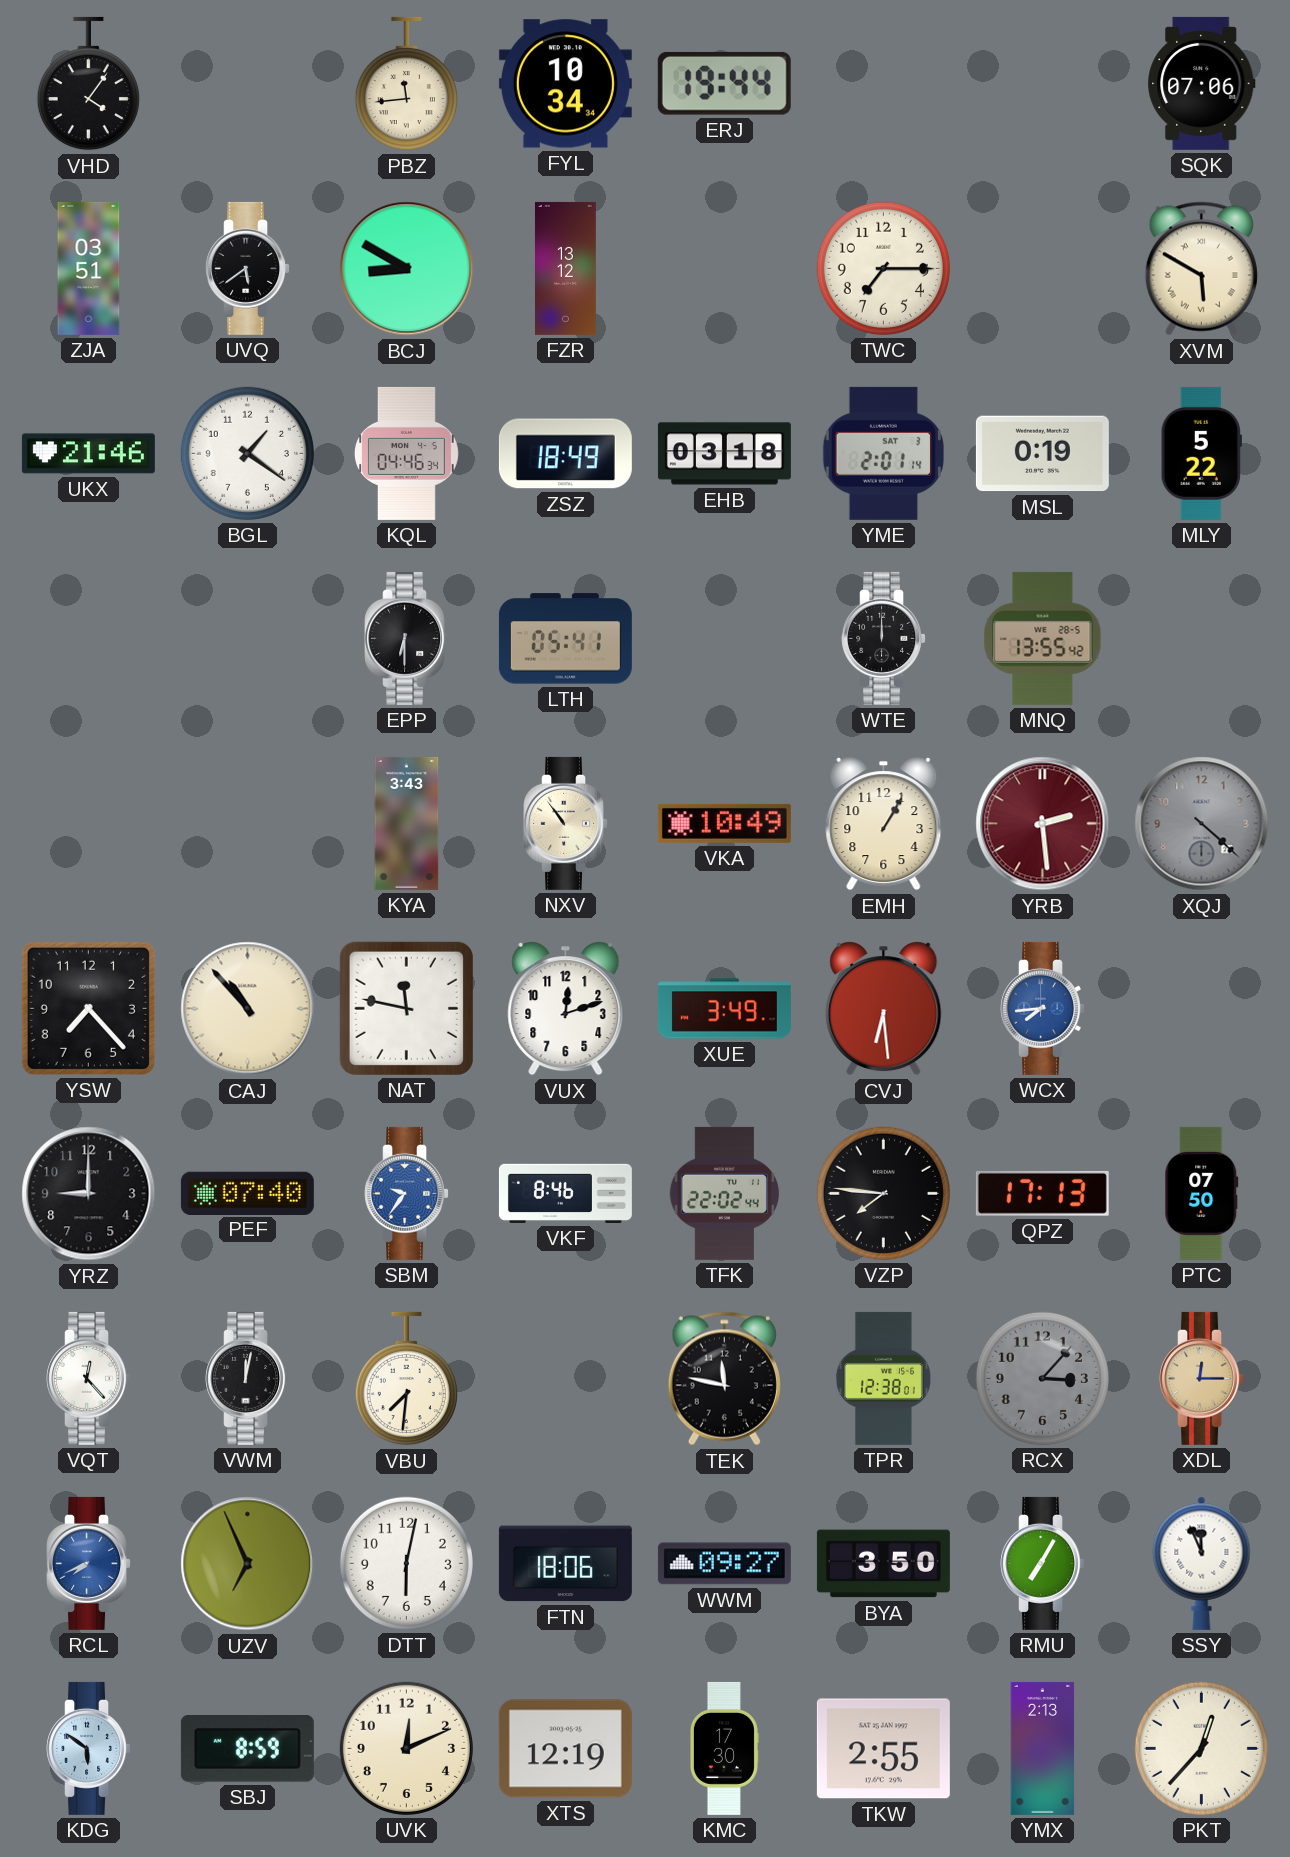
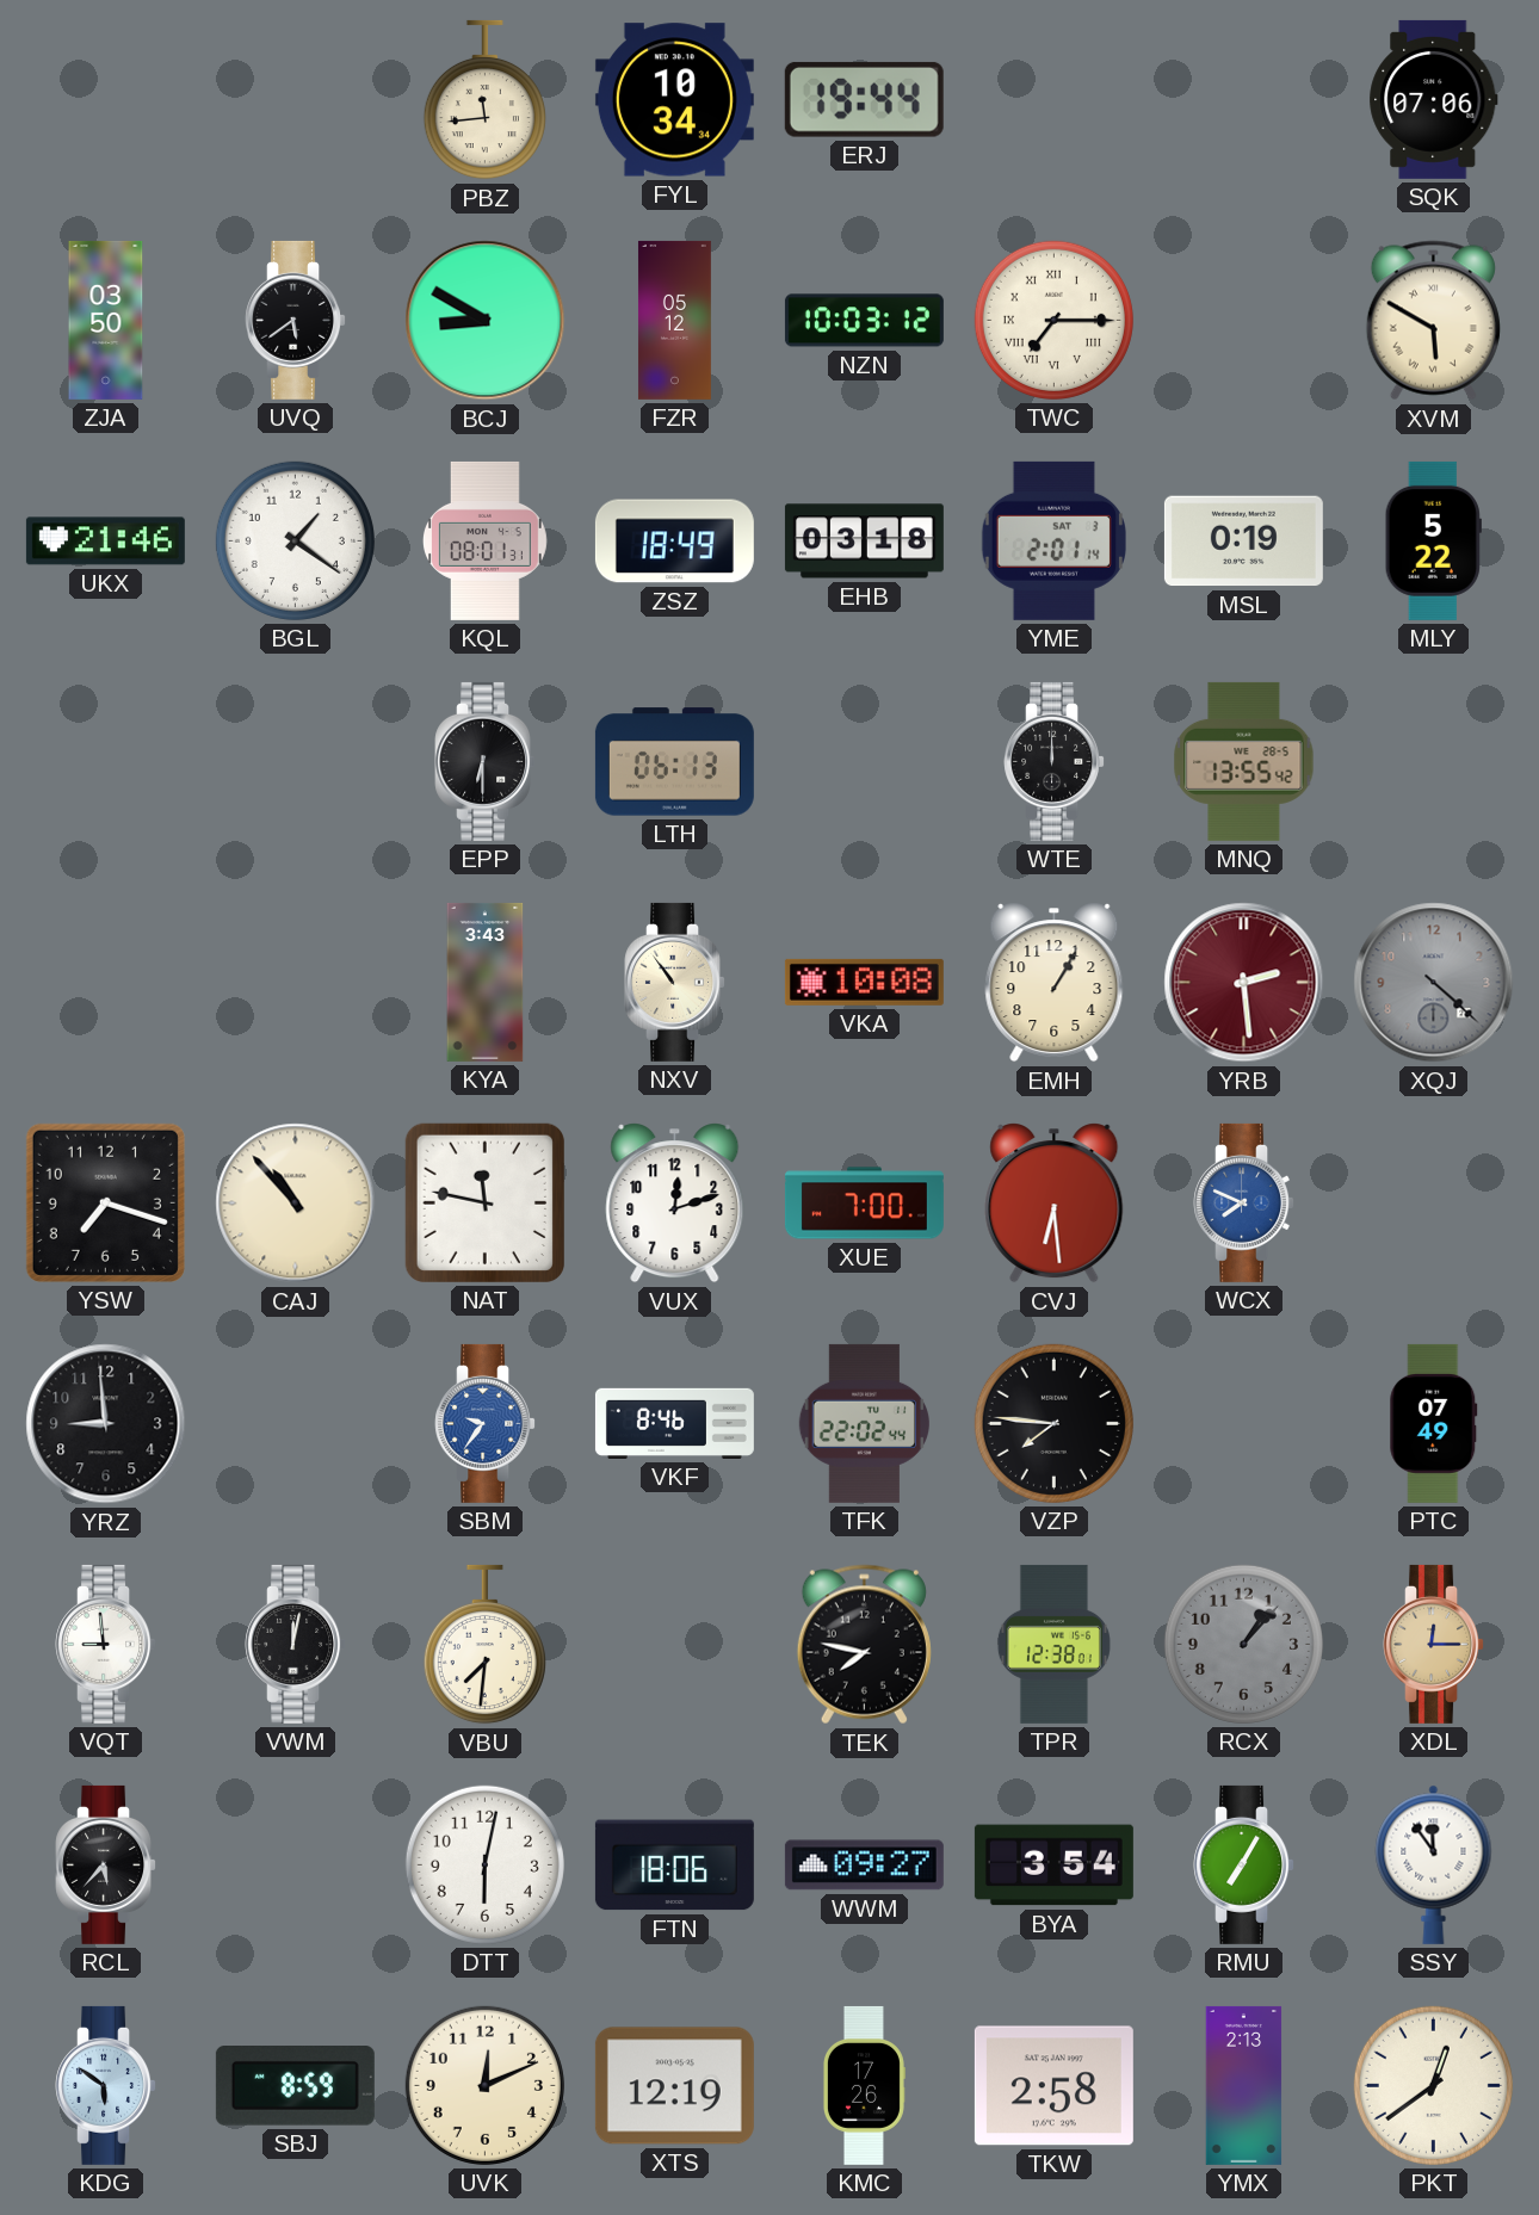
VHD: 4:06 -> none (88, 84)
ZJA: 03:51 -> 03:50 (106, 320)
FZR: 13:12 -> 05:12 (674, 320)
NZN: none -> 10:03 (864, 321)
TWC numerals: Arabic -> Roman (1053, 320)
KQL: 04:46 -> 08:01 (486, 540)
LTH: 05:41 -> 06:13 (674, 762)
VKA: 10:49 -> 10:08 (864, 982)
YSW: 7:23 -> 7:18 (105, 1202)
XUE: 3:49 -> 7:00 (864, 1204)
WCX: 7:44 -> 7:49 (1244, 1202)
YRZ: 9:00 -> 8:59 (106, 1424)
PEF: 07:40 -> none (247, 1193)
QPZ: 17:13 -> none (1042, 1193)
PTC: 07:50 -> 07:49 (1434, 1423)
VQT: 12:23 -> 8:59 (106, 1644)
TEK: 11:47 -> 7:47 (864, 1645)
RCX: 3:07 -> 1:07 (1243, 1644)
RCL: 7:41 -> 5:37 (106, 1864)
RCL dial: blue -> black (106, 1864)
UZV: 6:56 -> none (248, 1564)
BYA: 3:50 -> 3:54 (1053, 1866)
SSY: 11:56 -> 11:54 (1434, 1864)
KMC: 17:30 -> 17:26 (864, 2085)
TKW: 2:55 -> 2:58 (1053, 2086)
PKT: 12:37 -> 12:39 (1433, 2085)
